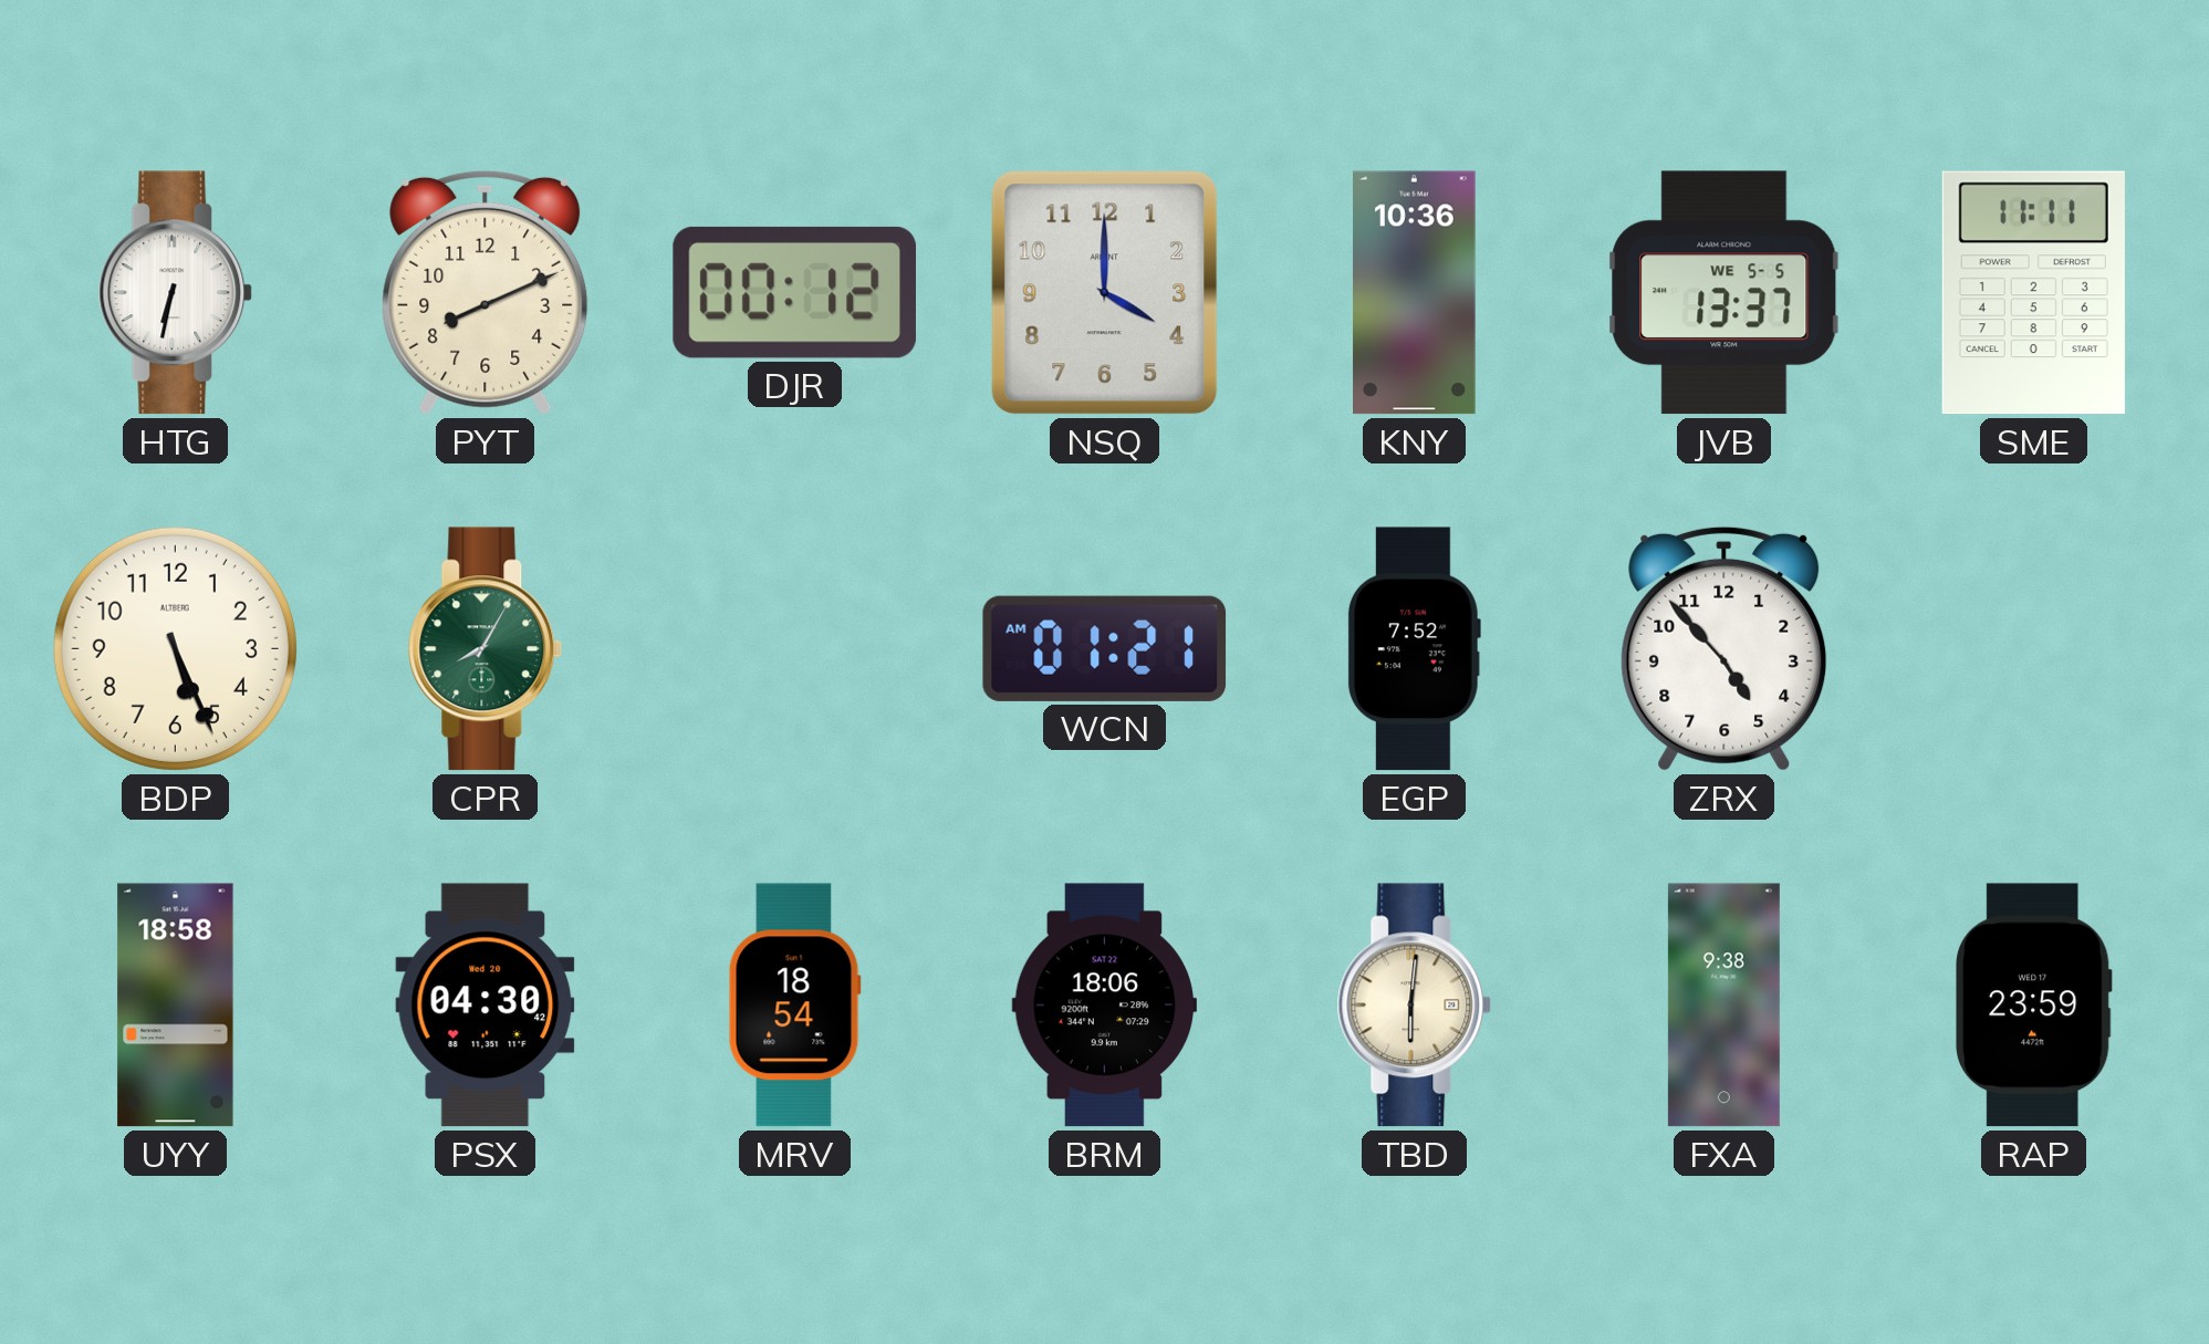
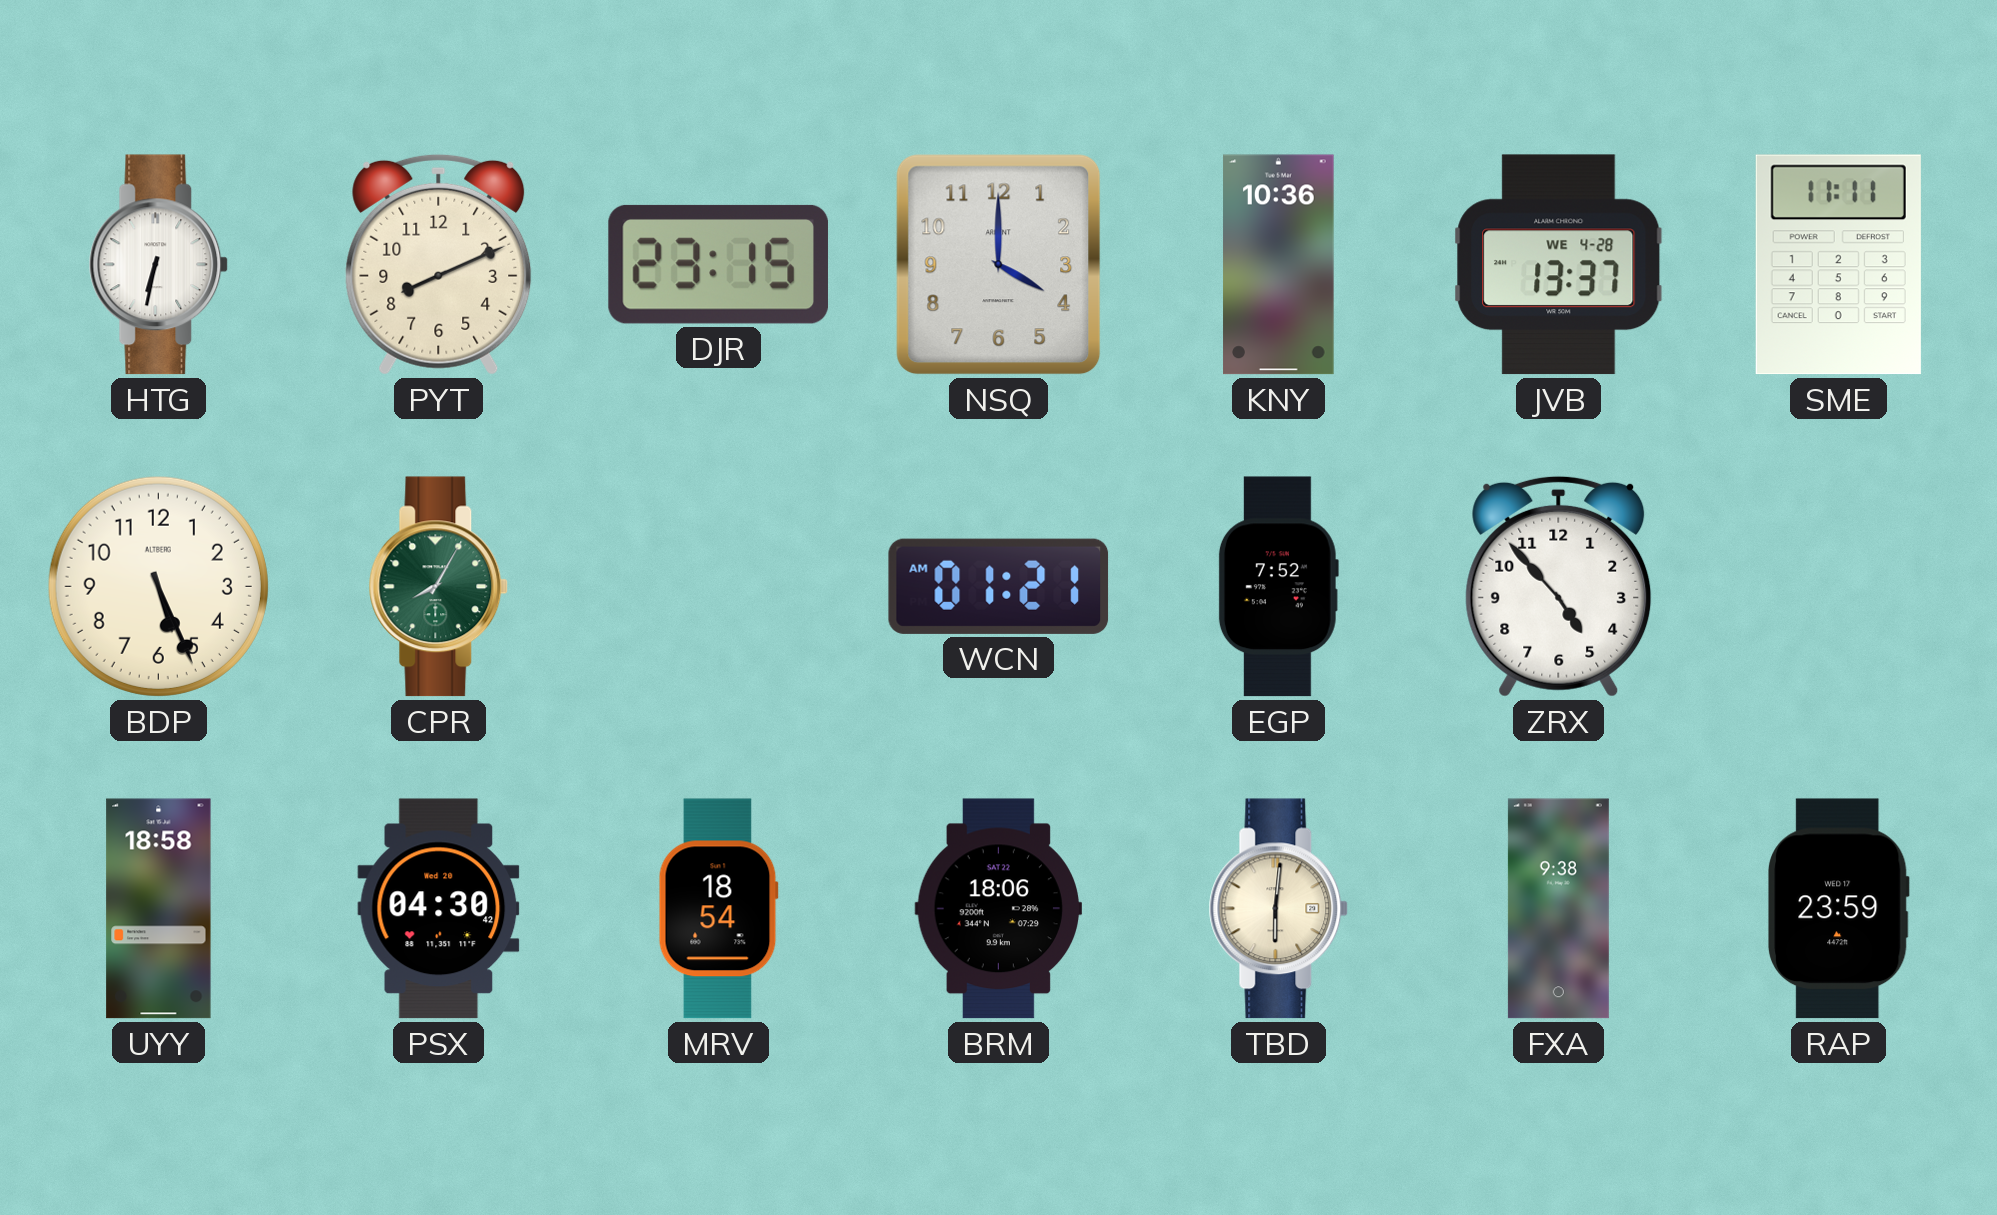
DJR: 00:12 -> 23:15 (718, 264)
JVB date: WE 5-5 -> WE 4-28 (1559, 265)
